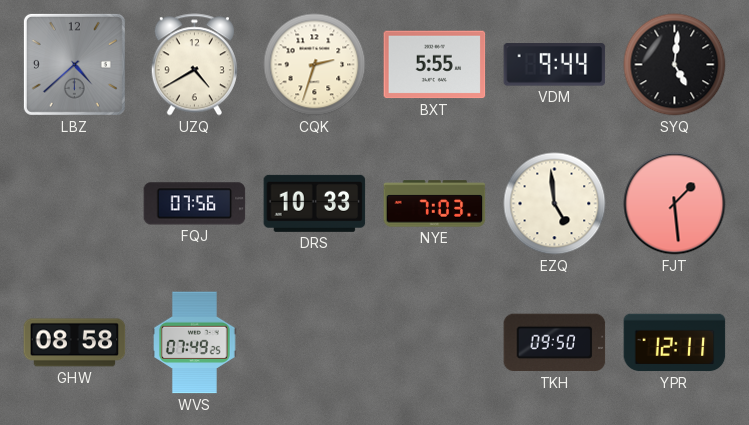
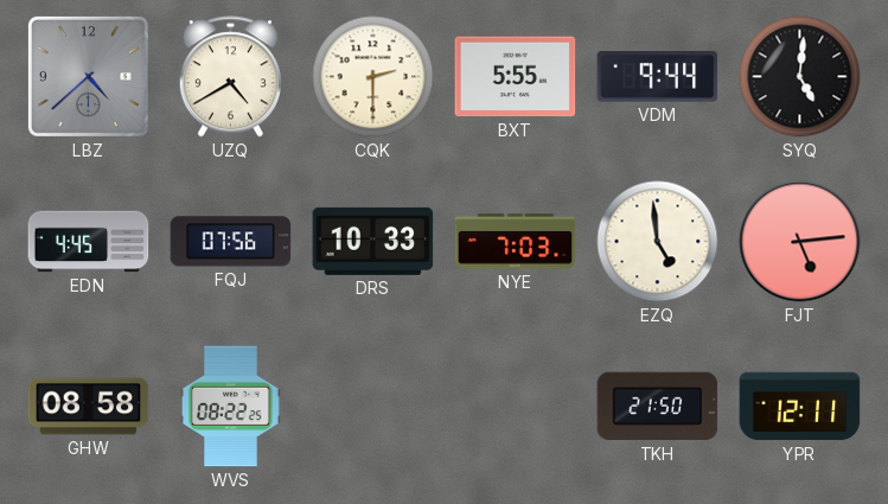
CQK: 2:33 -> 2:30 (373, 77)
EDN: none -> 4:45 (89, 242)
FJT: 1:29 -> 5:14 (800, 242)
WVS: 07:49 -> 08:22 (231, 407)
TKH: 09:50 -> 21:50 (658, 407)
